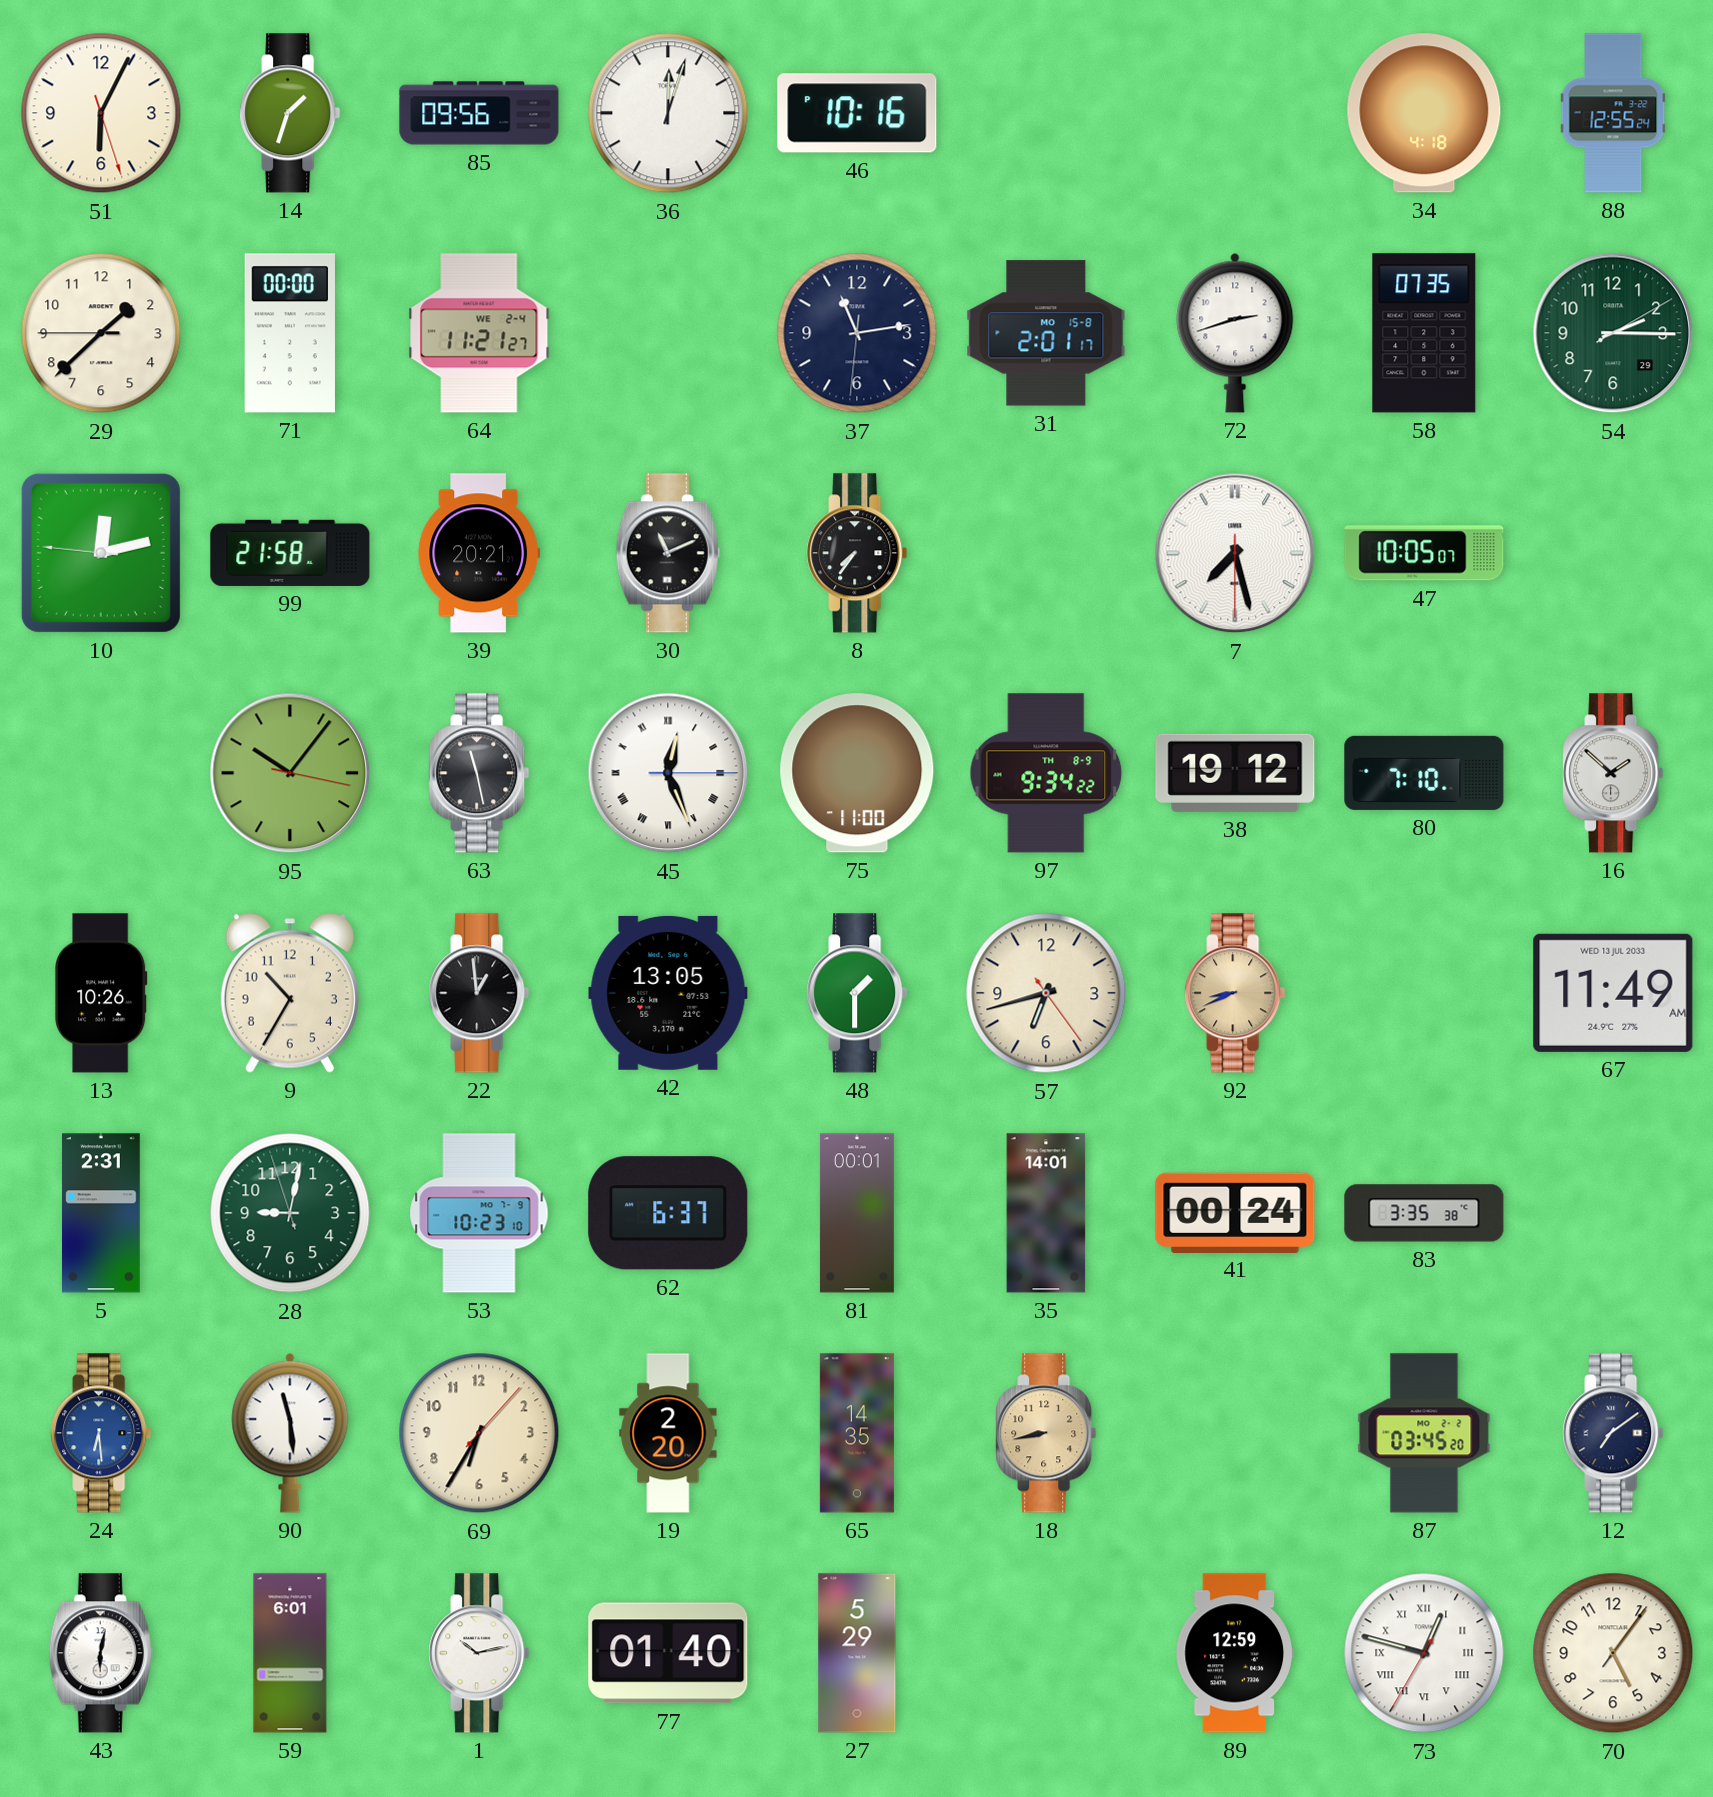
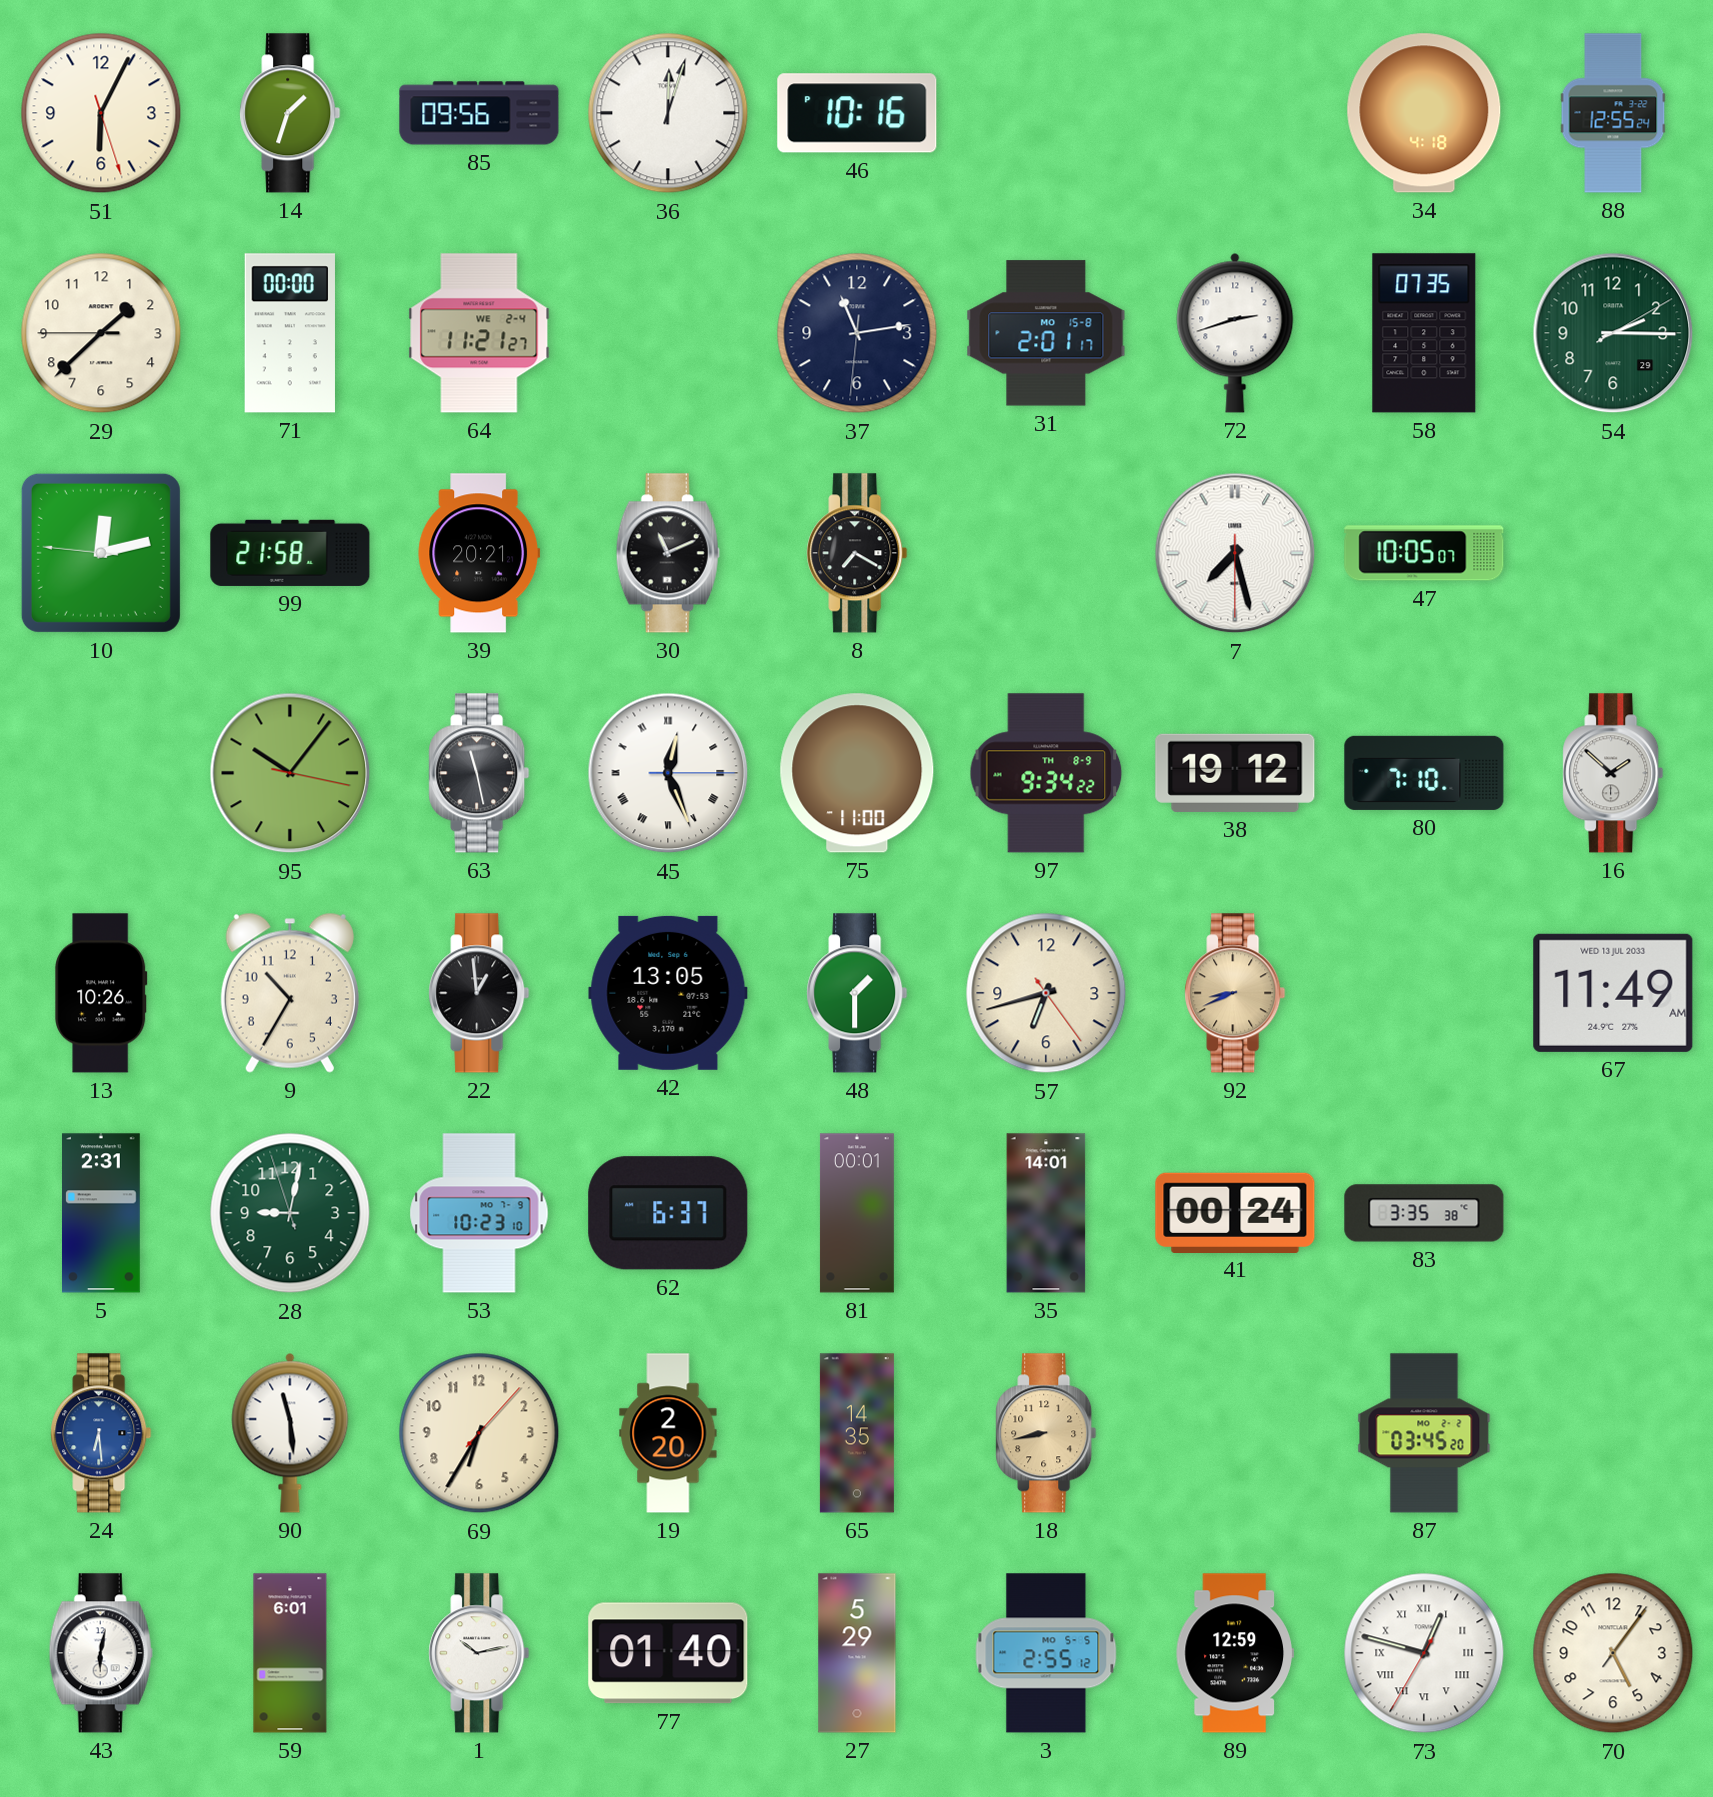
8: 7:36 -> 7:20 (857, 553)
12: 7:09 -> none (1613, 1433)
3: none -> 2:55 (1046, 1653)
